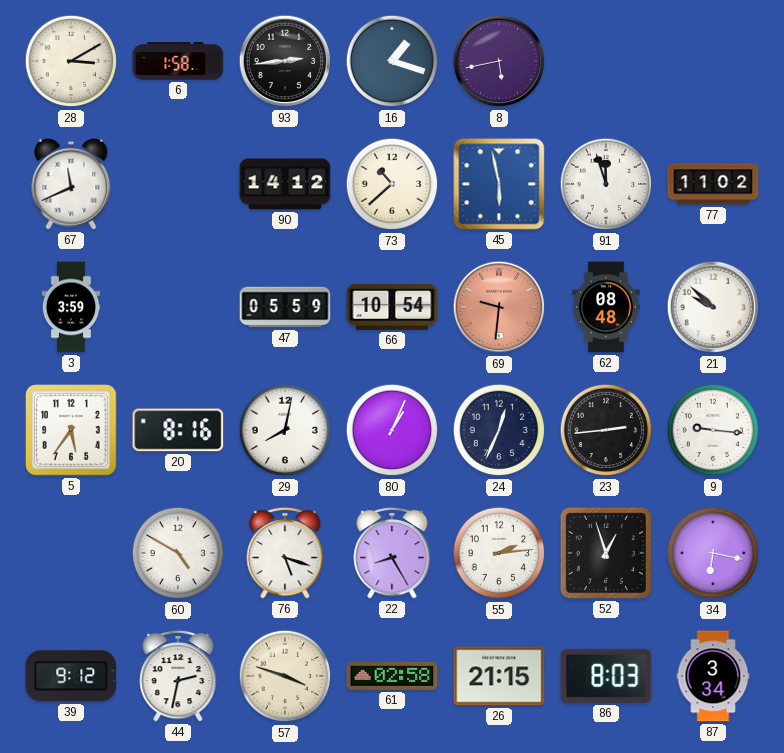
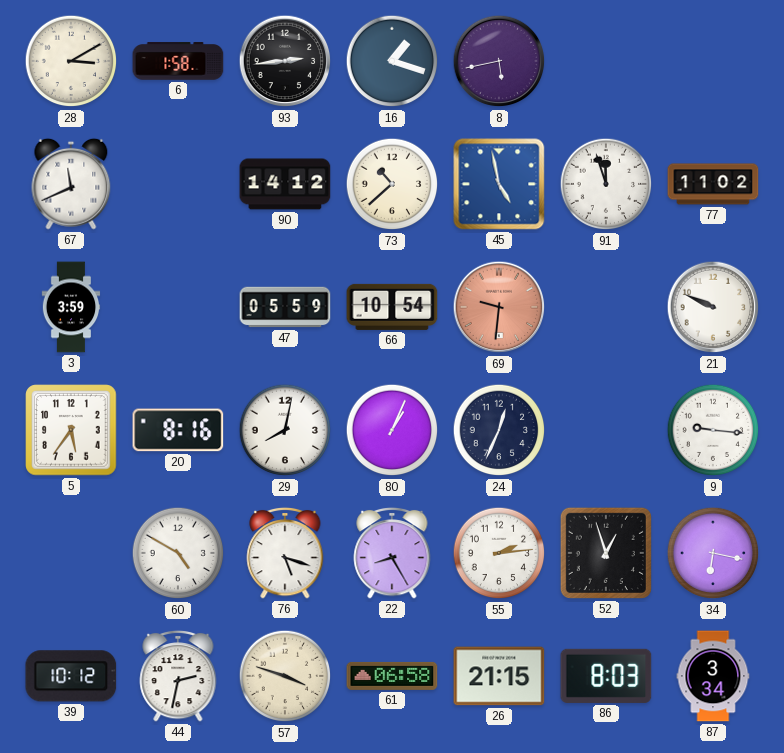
45: 5:58 -> 4:58 (499, 184)
62: 08:48 -> none (606, 307)
21: 9:52 -> 9:49 (713, 307)
23: 2:44 -> none (606, 430)
39: 9:12 -> 10:12 (71, 676)
61: 02:58 -> 06:58 (392, 676)
